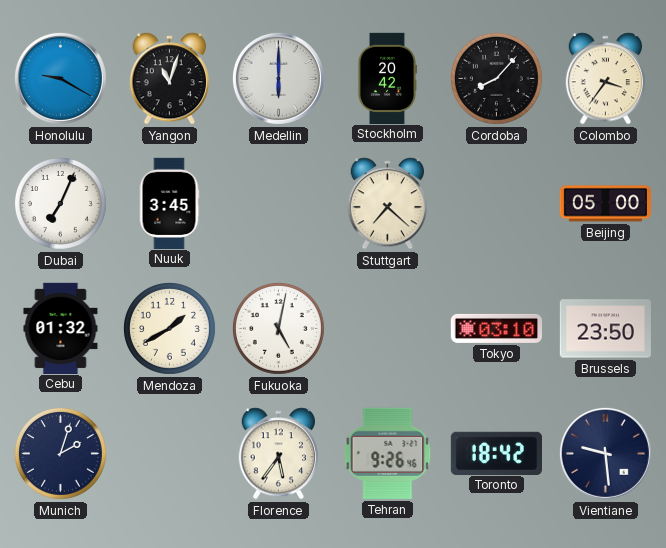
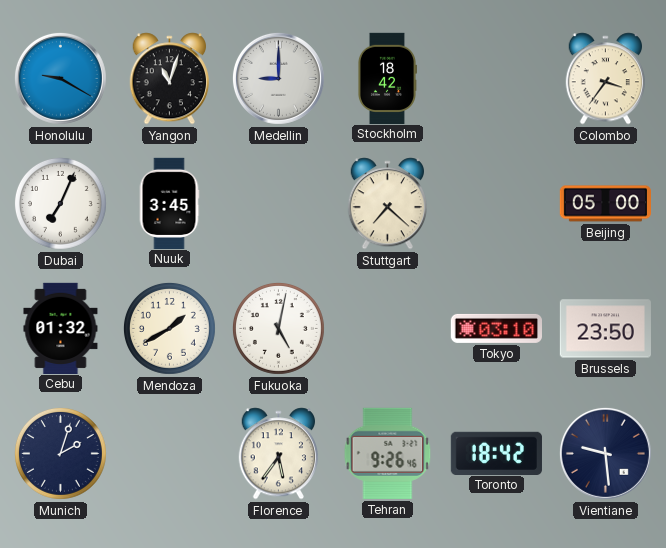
Medellin: 6:00 -> 9:00 (278, 78)
Stockholm: 20:42 -> 18:42 (387, 78)
Cordoba: 8:07 -> none (496, 78)
